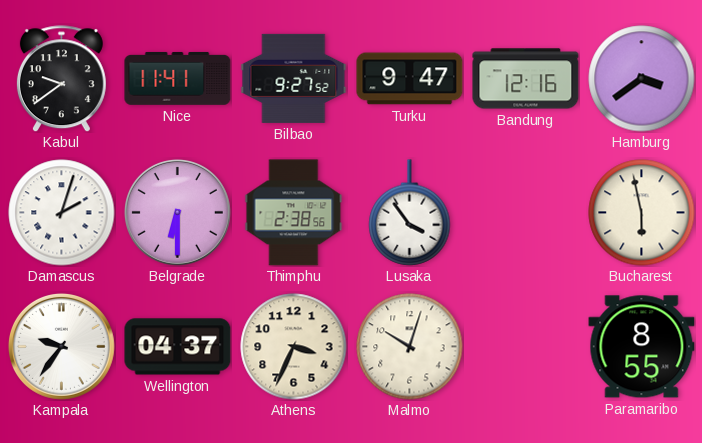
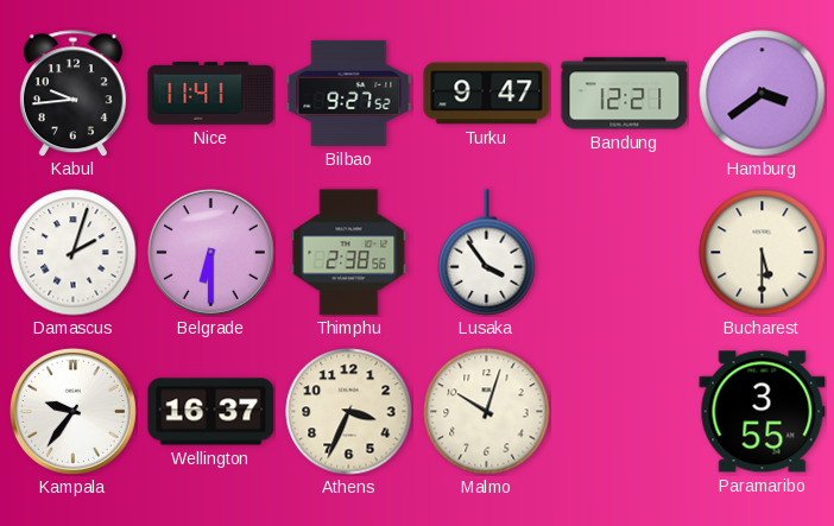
Kabul: 9:39 -> 9:44 (72, 94)
Bandung: 12:16 -> 12:21 (625, 94)
Bucharest: 5:58 -> 5:30 (763, 253)
Wellington: 04:37 -> 16:37 (211, 412)
Paramaribo: 8:55 -> 3:55 (763, 412)
